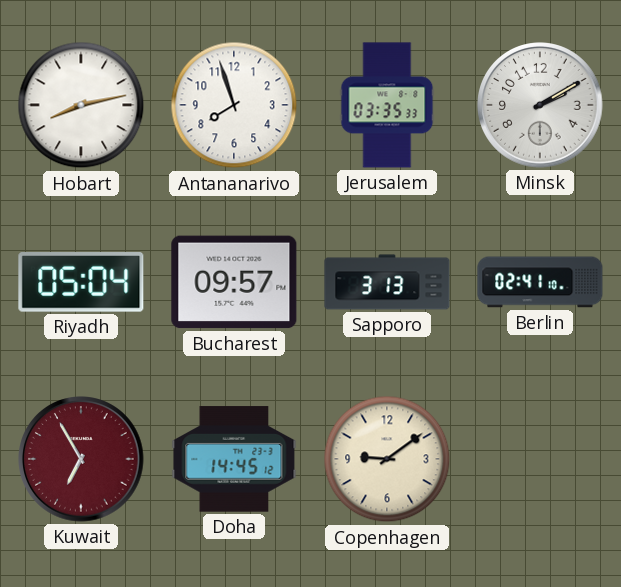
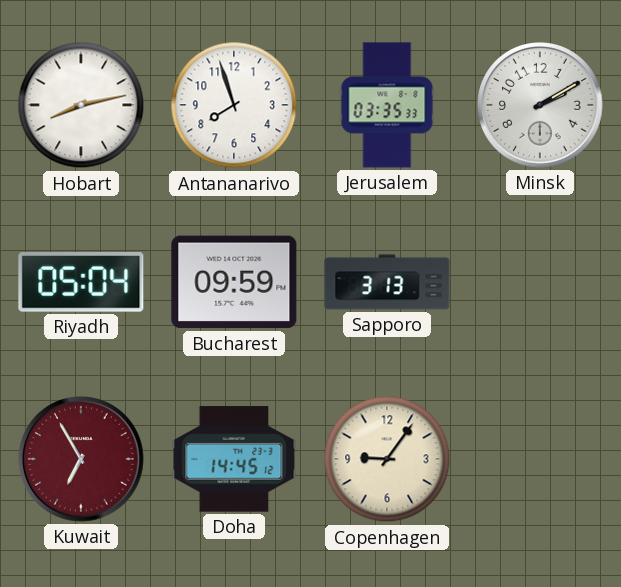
Bucharest: 09:57 -> 09:59 (234, 282)
Berlin: 02:41 -> none (540, 282)
Copenhagen: 9:09 -> 9:06 (387, 459)
